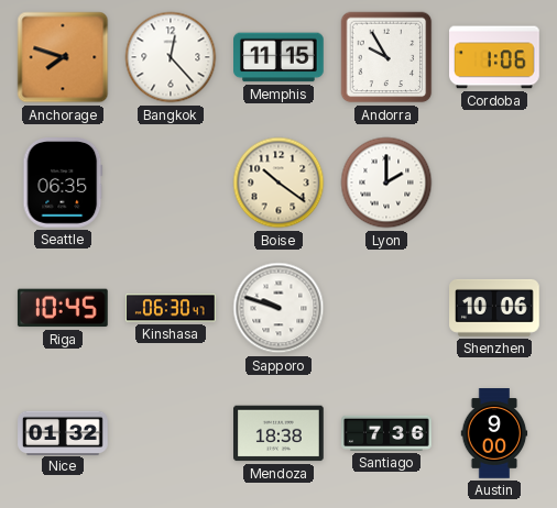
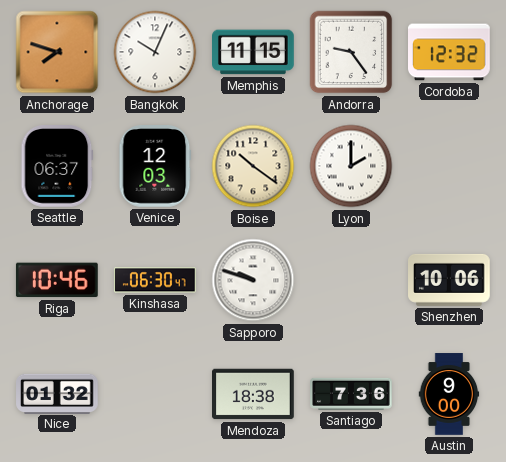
Bangkok: 12:23 -> 10:04 (155, 52)
Andorra: 9:55 -> 9:24 (351, 52)
Cordoba: 1:06 -> 12:32 (450, 52)
Seattle: 06:35 -> 06:37 (57, 167)
Venice: none -> 12:03 (155, 167)
Riga: 10:45 -> 10:46 (57, 280)
